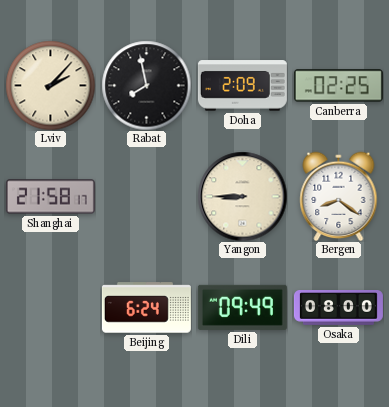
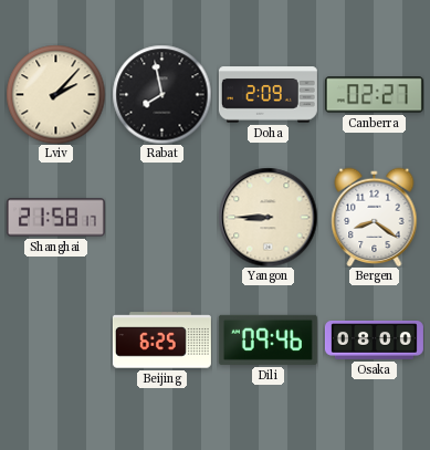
Canberra: 02:25 -> 02:27 (374, 95)
Beijing: 6:24 -> 6:25 (161, 341)
Dili: 09:49 -> 09:46 (268, 339)
